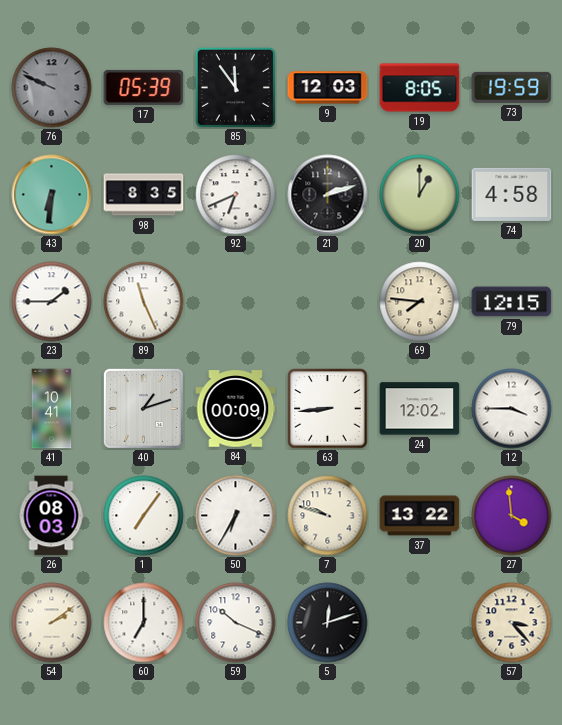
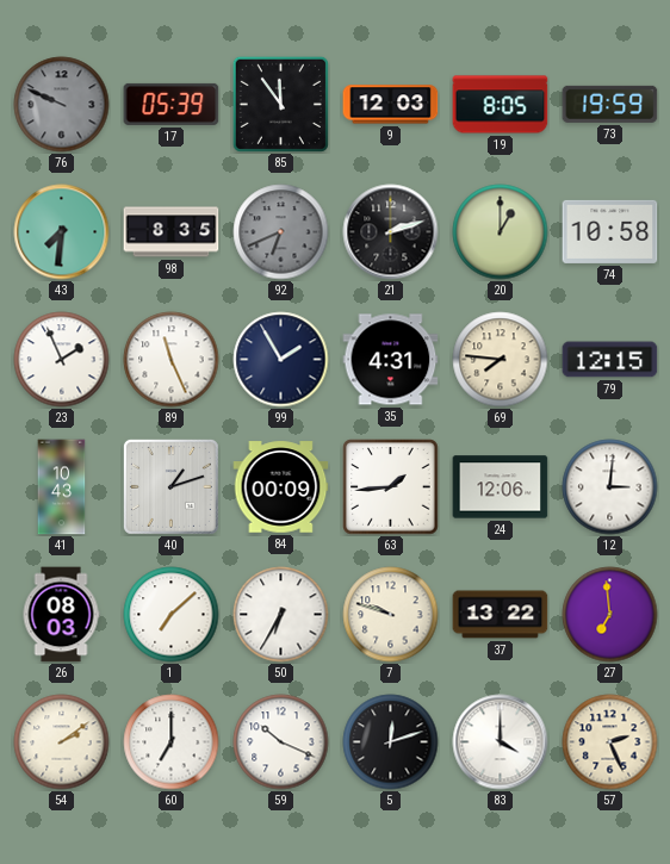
43: 6:31 -> 7:31 (62, 232)
92 dial: white -> grey (281, 232)
74: 4:58 -> 10:58 (610, 231)
23: 1:45 -> 1:56 (62, 360)
99: none -> 1:55 (281, 360)
35: none -> 4:31 (391, 360)
41: 10:41 -> 10:43 (62, 487)
63: 8:44 -> 1:44 (391, 487)
24: 12:02 -> 12:06 (501, 487)
12: 3:45 -> 3:01 (610, 487)
1: 7:06 -> 7:08 (172, 615)
27: 3:59 -> 6:59 (610, 615)
83: none -> 4:00 (501, 742)
57: 3:23 -> 2:26 (610, 742)
